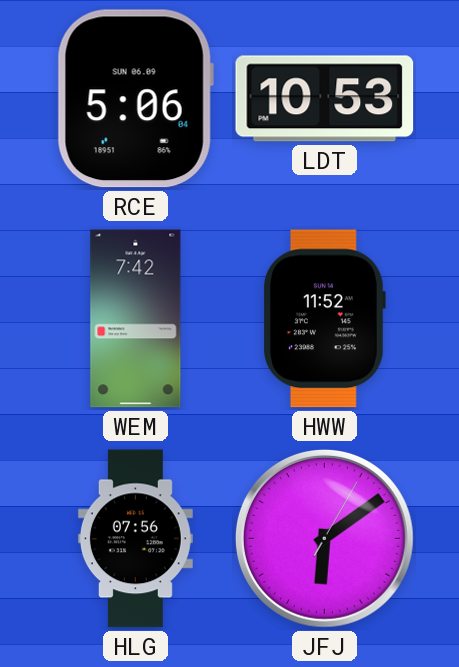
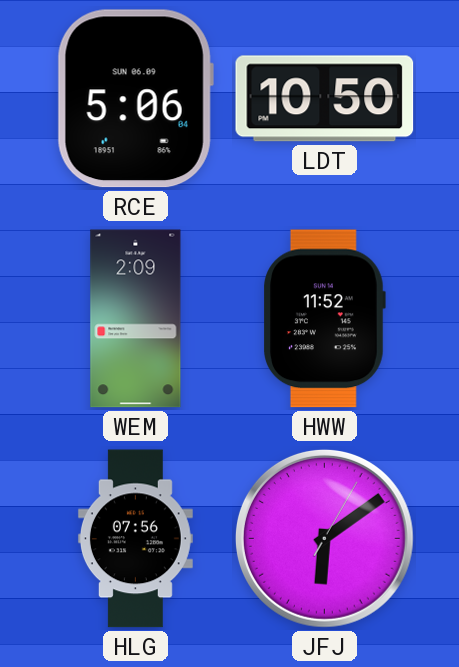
LDT: 10:53 -> 10:50 (325, 99)
WEM: 7:42 -> 2:09 (136, 319)
